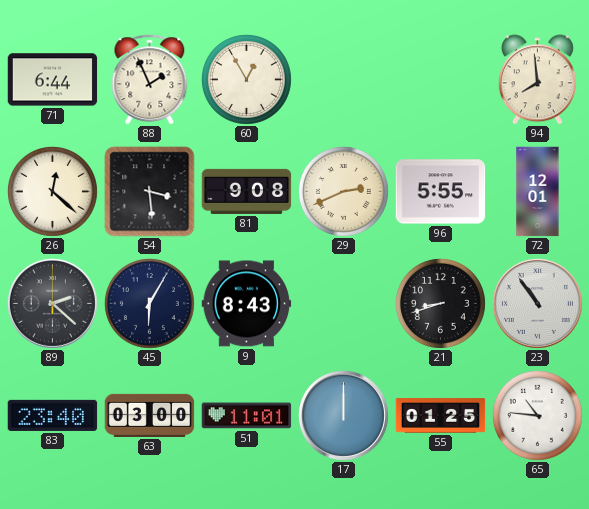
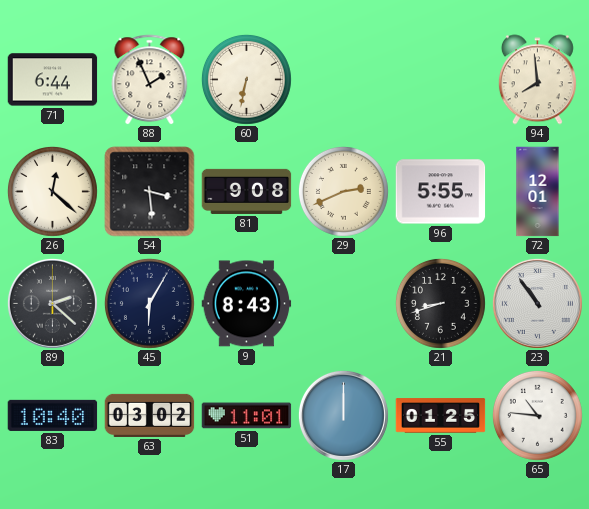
60: 12:55 -> 6:32 (246, 79)
83: 23:40 -> 10:40 (53, 415)
63: 03:00 -> 03:02 (150, 415)
